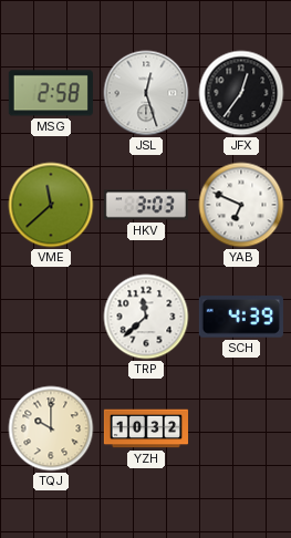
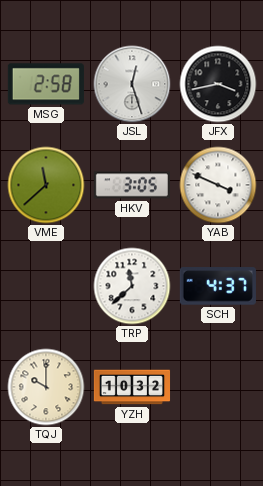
JFX: 12:36 -> 3:43 (218, 84)
HKV: 3:03 -> 3:05 (132, 185)
YAB: 6:49 -> 3:49 (218, 185)
SCH: 4:39 -> 4:37 (218, 286)
